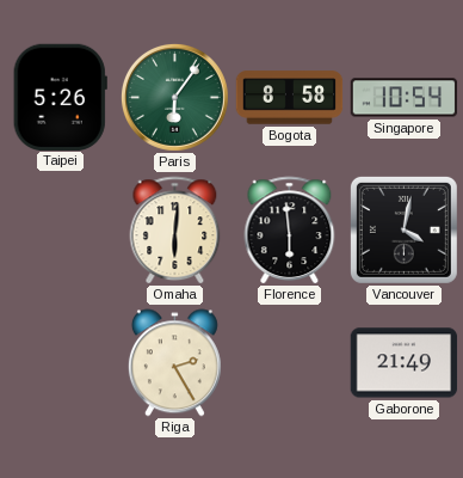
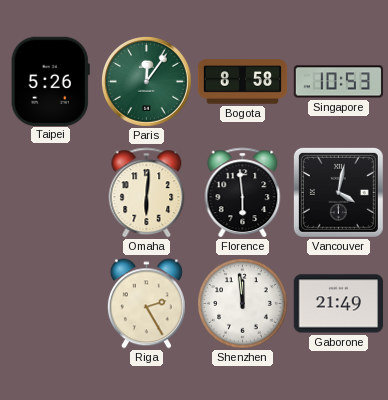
Paris: 6:06 -> 12:06 (147, 82)
Singapore: 10:54 -> 10:53 (339, 82)
Shenzhen: none -> 11:59 (243, 304)
